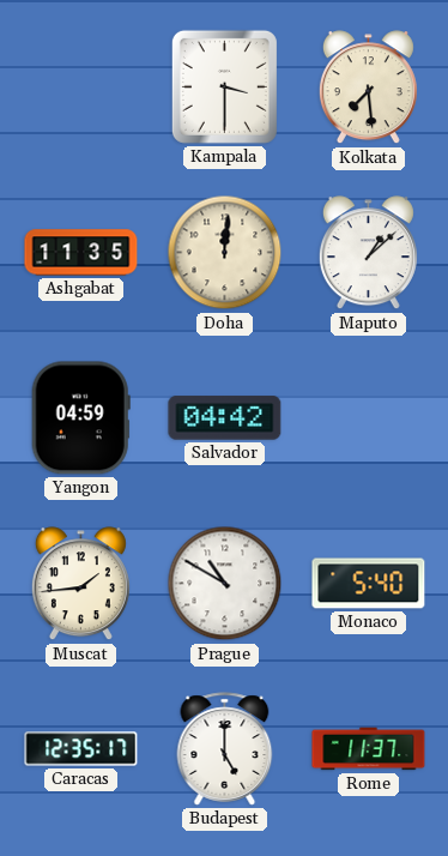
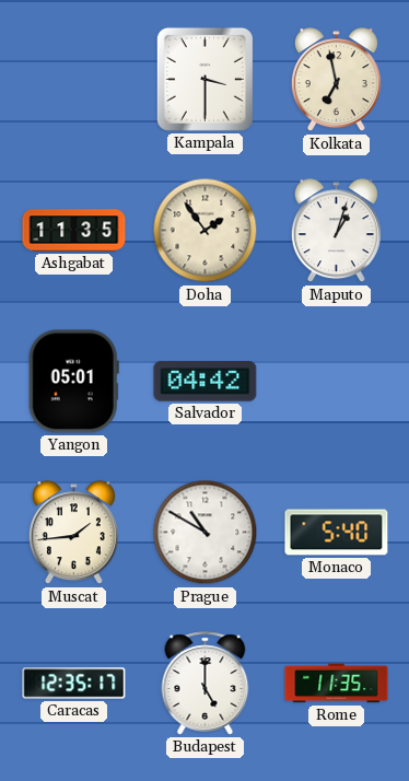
Kolkata: 7:29 -> 6:58 (336, 80)
Doha: 12:01 -> 1:54 (206, 231)
Maputo: 1:08 -> 1:03 (336, 231)
Yangon: 04:59 -> 05:01 (73, 382)
Rome: 11:37 -> 11:35 (337, 684)
